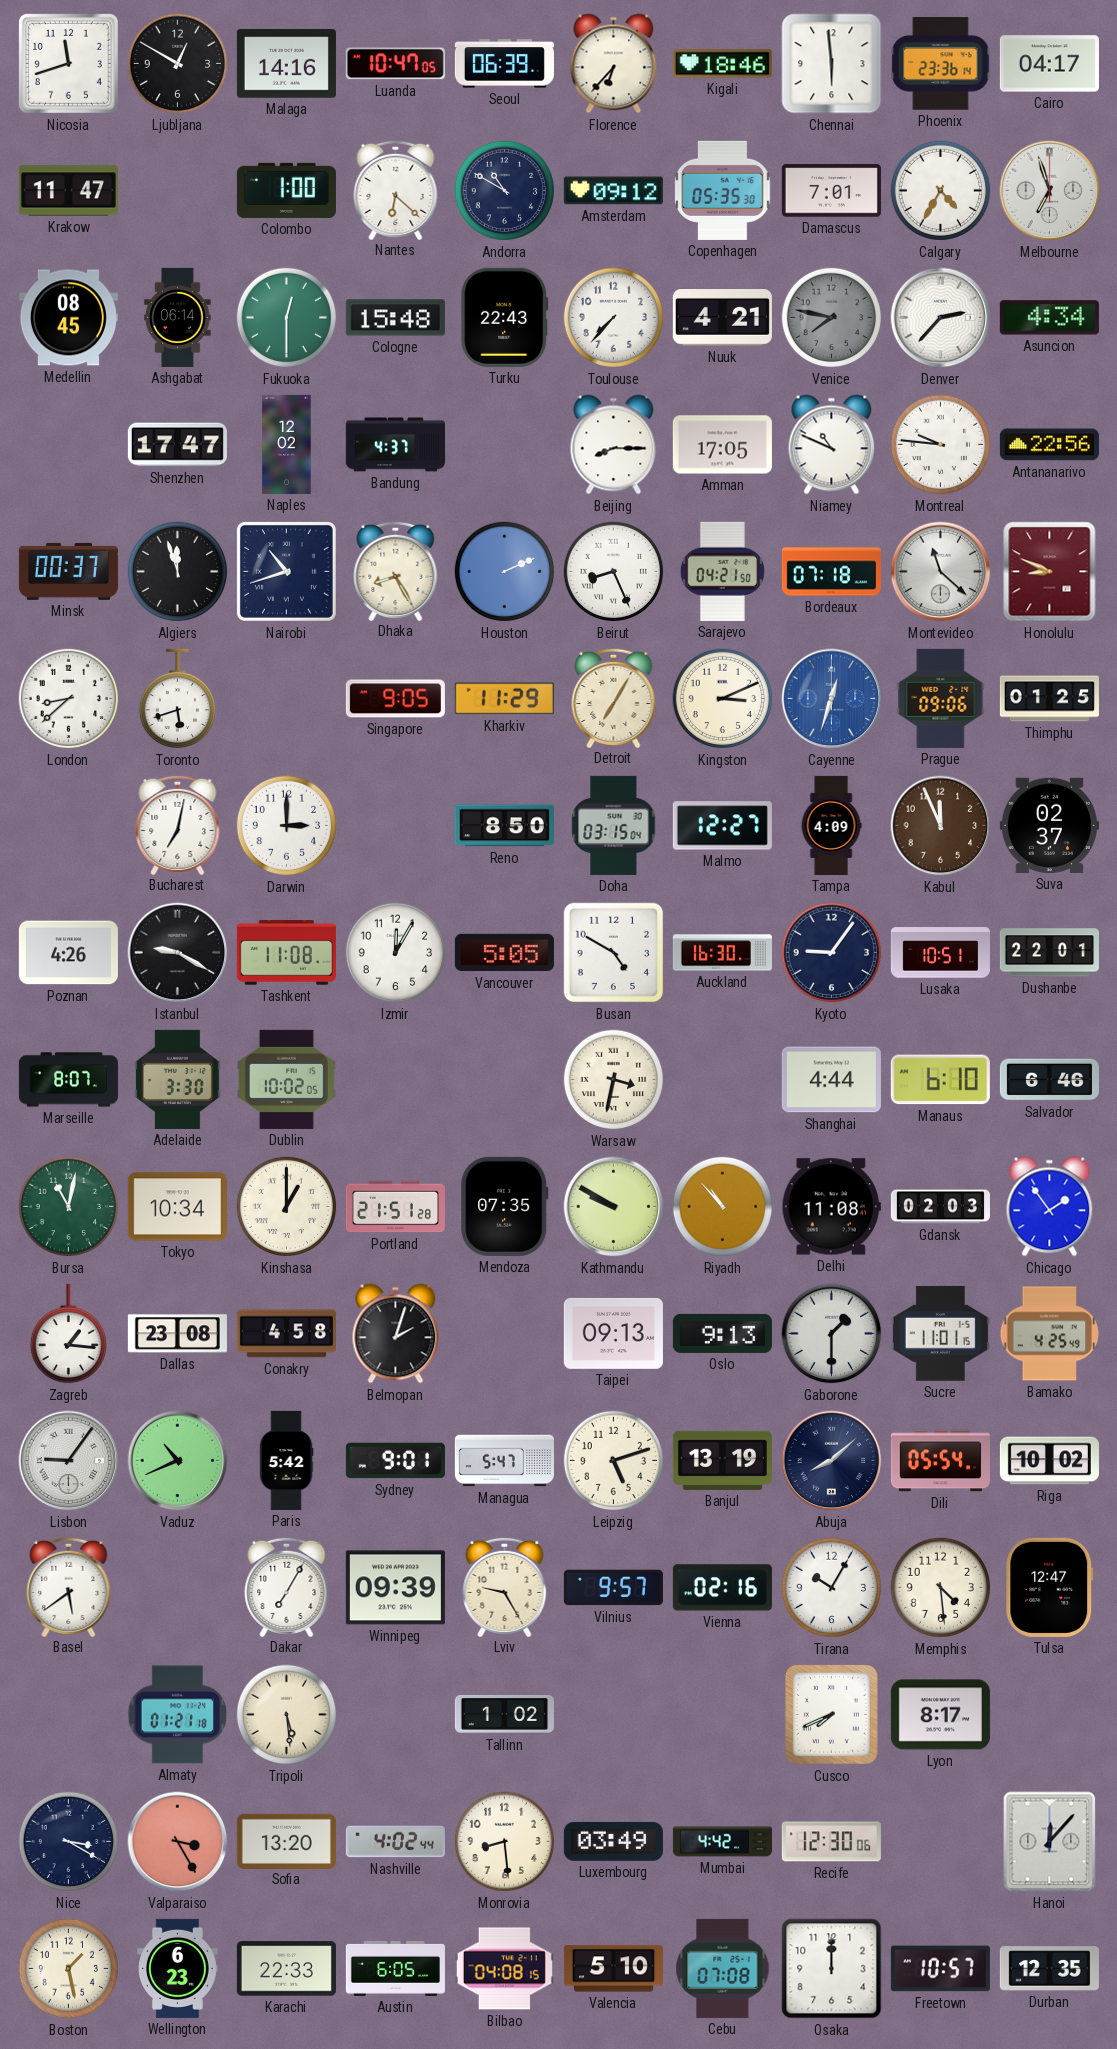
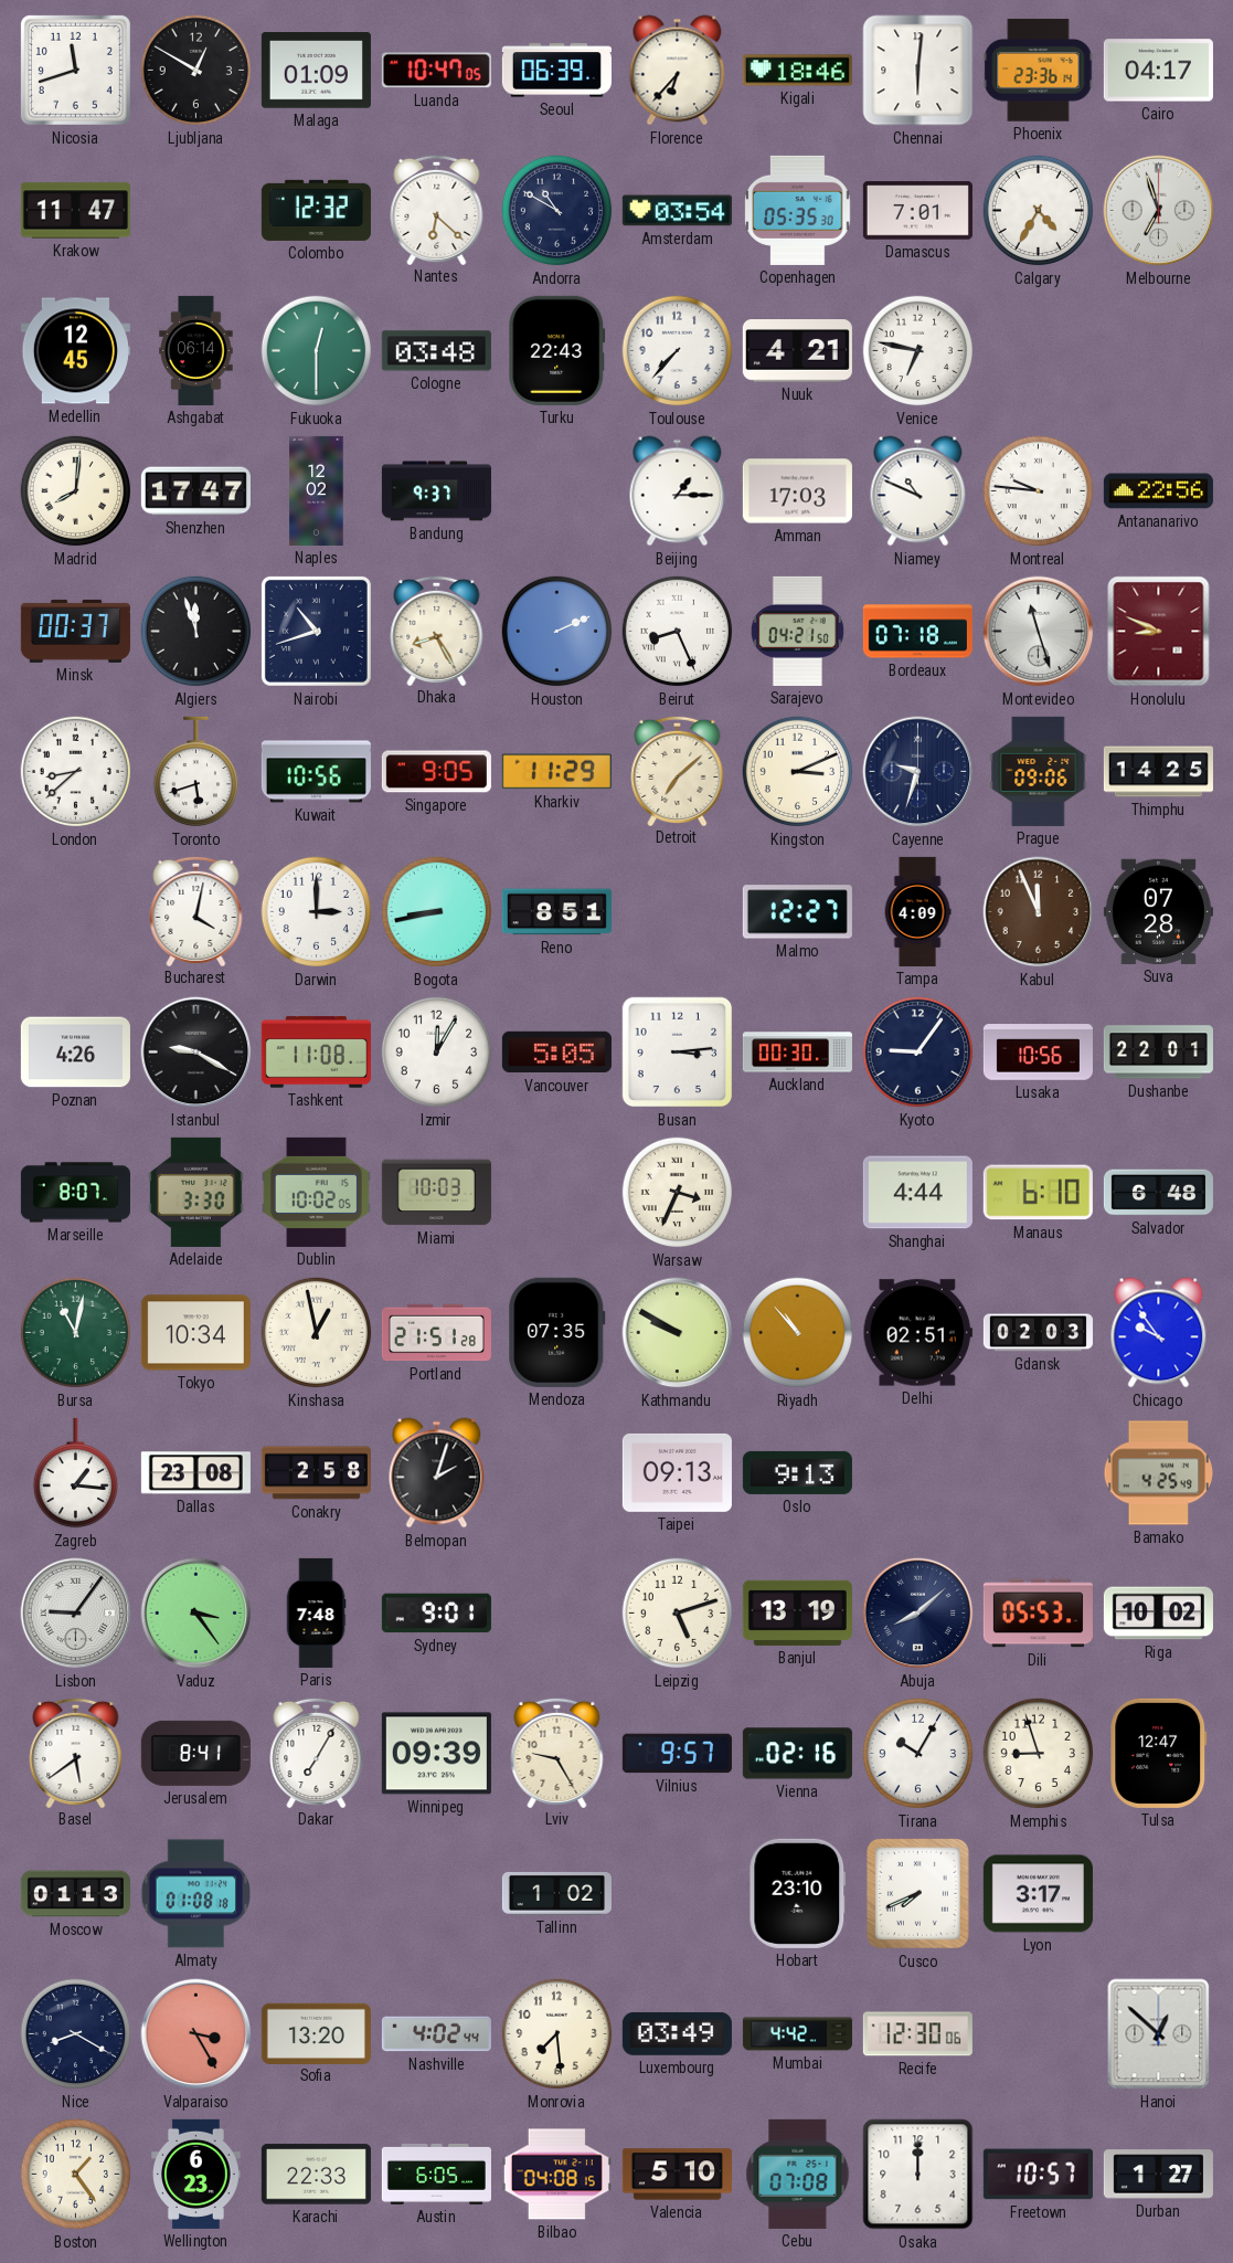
Malaga: 14:16 -> 01:09 (316, 71)
Chennai: 5:59 -> 6:01 (918, 71)
Colombo: 1:00 -> 12:32 (316, 210)
Amsterdam: 09:12 -> 03:54 (677, 211)
Medellin: 08:45 -> 12:45 (75, 351)
Cologne: 15:48 -> 03:48 (436, 351)
Venice: 7:47 -> 6:47 (918, 351)
Venice dial: grey -> white (918, 351)
Denver: 2:37 -> none (941, 318)
Asuncion: 4:34 -> none (1049, 318)
Madrid: none -> 8:01 (76, 491)
Bandung: 4:37 -> 9:37 (436, 491)
Beijing: 8:15 -> 1:15 (678, 491)
Amman: 17:05 -> 17:03 (797, 491)
Montevideo: 11:22 -> 11:27 (1039, 632)
Kuwait: none -> 10:56 (316, 772)
Detroit: 7:05 -> 7:08 (678, 770)
Cayenne: 12:33 -> 9:33 (918, 772)
Cayenne dial: blue -> navy (918, 772)
Thimphu: 01:25 -> 14:25 (1158, 772)
Bucharest: 7:02 -> 4:02 (196, 910)
Bogota: none -> 8:43 (437, 912)
Reno: 8:50 -> 8:51 (556, 912)
Doha: 03:15 -> none (614, 825)
Suva: 02:37 -> 07:28 (1158, 911)
Busan: 4:50 -> 3:14 (678, 1053)
Auckland: 16:30 -> 00:30 (797, 1053)
Lusaka: 10:51 -> 10:56 (1038, 1053)
Miami: none -> 10:03 (436, 1193)
Warsaw: 3:32 -> 3:34 (678, 1193)
Salvador: 6:46 -> 6:48 (1158, 1193)
Kinshasa: 1:00 -> 12:58 (317, 1333)
Delhi: 11:08 -> 02:51 (917, 1333)
Chicago: 1:54 -> 9:54 (1159, 1333)
Conakry: 4:58 -> 2:58 (316, 1473)
Gaborone: 1:30 -> none (832, 1334)
Sucre: 11:01 -> none (940, 1333)
Vaduz: 10:41 -> 3:24 (196, 1614)
Paris: 5:42 -> 7:48 (316, 1612)
Managua: 5:47 -> none (504, 1461)
Dili: 05:54 -> 05:53 (1038, 1614)
Jerusalem: none -> 8:41 (195, 1753)
Memphis: 4:29 -> 8:57 (1039, 1754)
Moscow: none -> 01:13 (75, 1894)
Almaty: 01:21 -> 01:08 (196, 1894)
Tripoli: 5:29 -> none (287, 1715)
Hobart: none -> 23:10 (798, 1893)
Lyon: 8:17 -> 3:17 (1038, 1894)
Nice: 3:20 -> 8:20 (76, 2034)
Monrovia: 8:29 -> 7:29 (557, 2034)
Hanoi: 12:07 -> 12:52 (1159, 2034)
Boston: 1:28 -> 1:24 (76, 2175)
Durban: 12:35 -> 1:27 (1158, 2175)
